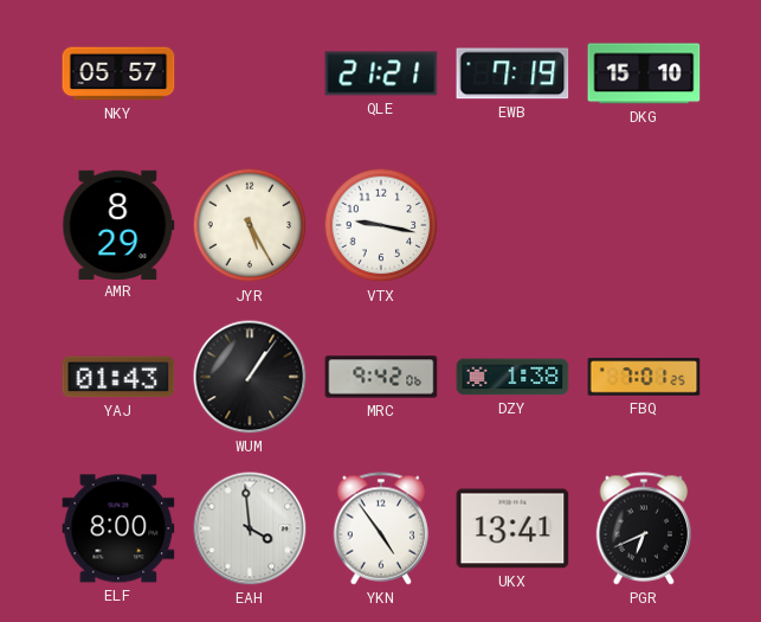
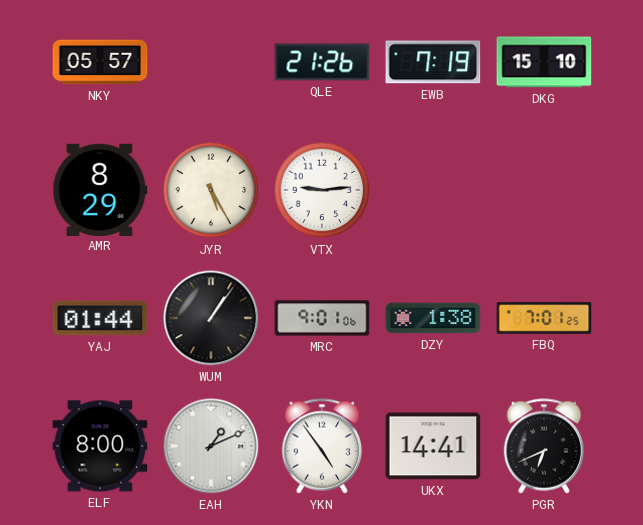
QLE: 21:21 -> 21:26 (322, 62)
VTX: 9:17 -> 9:14 (322, 190)
YAJ: 01:43 -> 01:44 (100, 318)
MRC: 9:42 -> 9:01 (322, 318)
EAH: 3:59 -> 1:11 (211, 446)
UKX: 13:41 -> 14:41 (433, 446)
